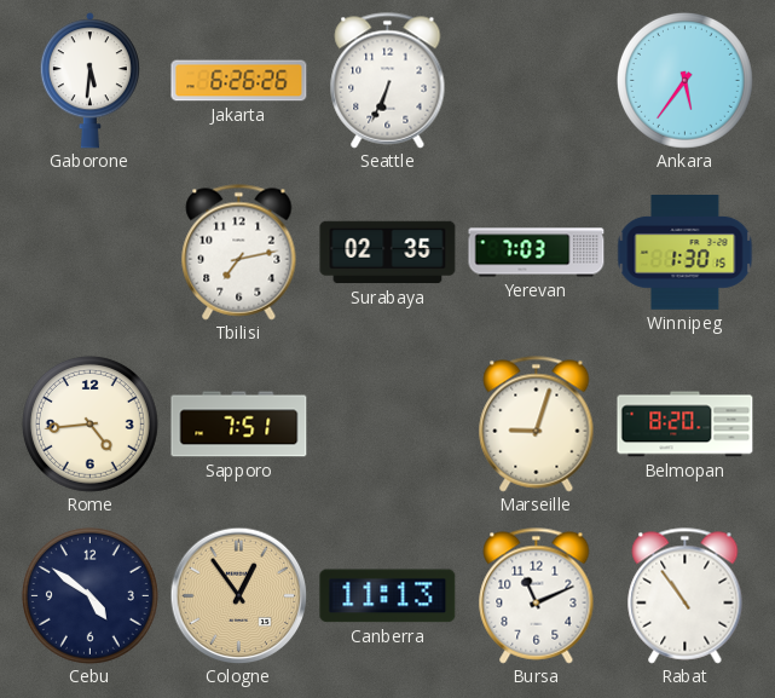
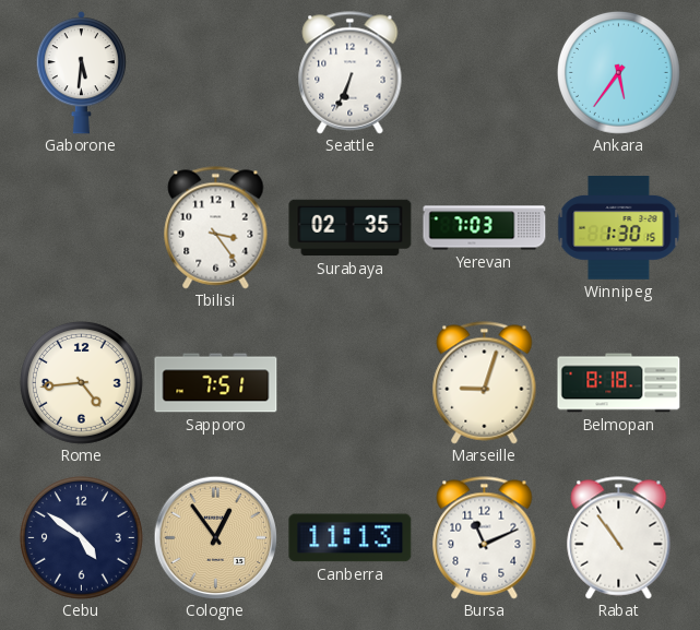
Jakarta: 6:26 -> none (239, 81)
Tbilisi: 7:13 -> 3:24 (216, 228)
Belmopan: 8:20 -> 8:18 (619, 383)
